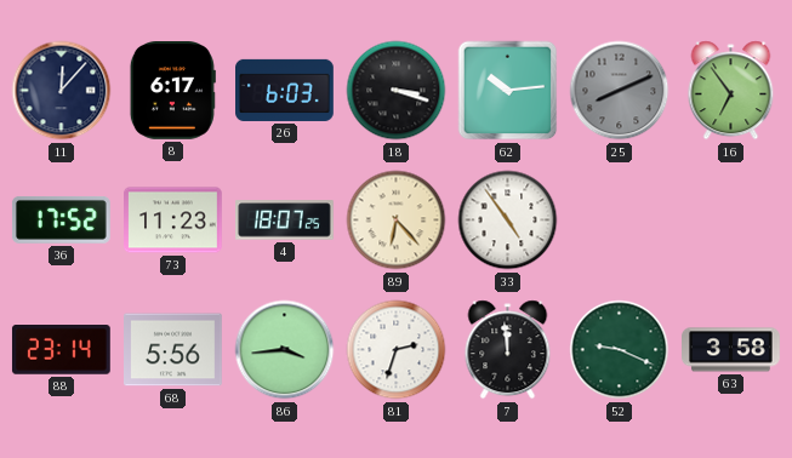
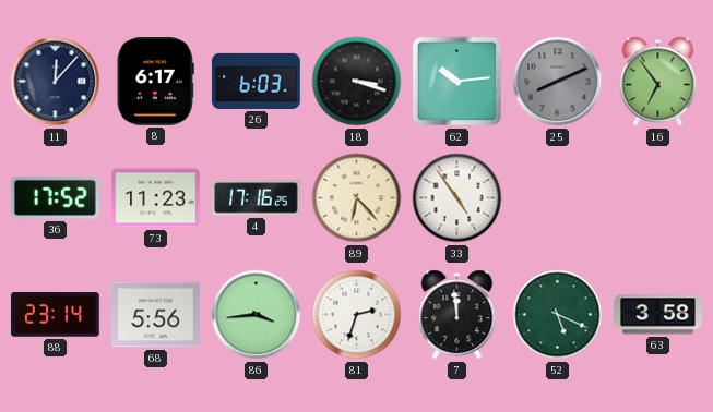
4: 18:07 -> 17:16 (257, 198)
52: 9:19 -> 5:19 (558, 315)
